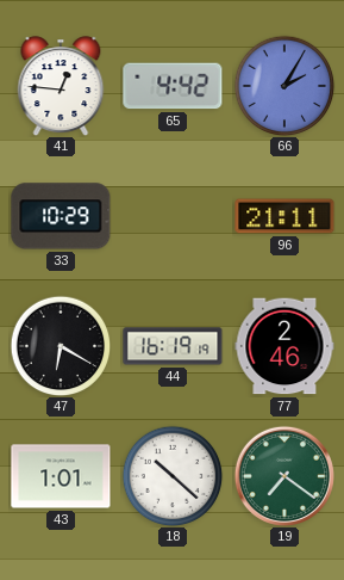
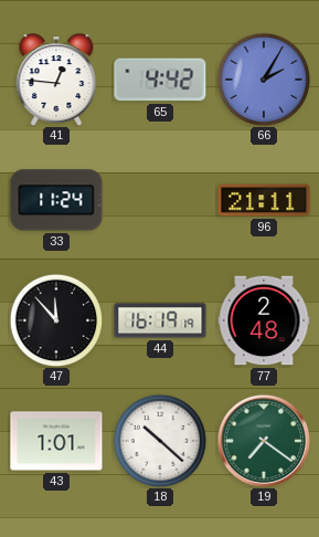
33: 10:29 -> 11:24 (56, 200)
47: 6:20 -> 11:53 (56, 320)
77: 2:46 -> 2:48 (264, 320)
